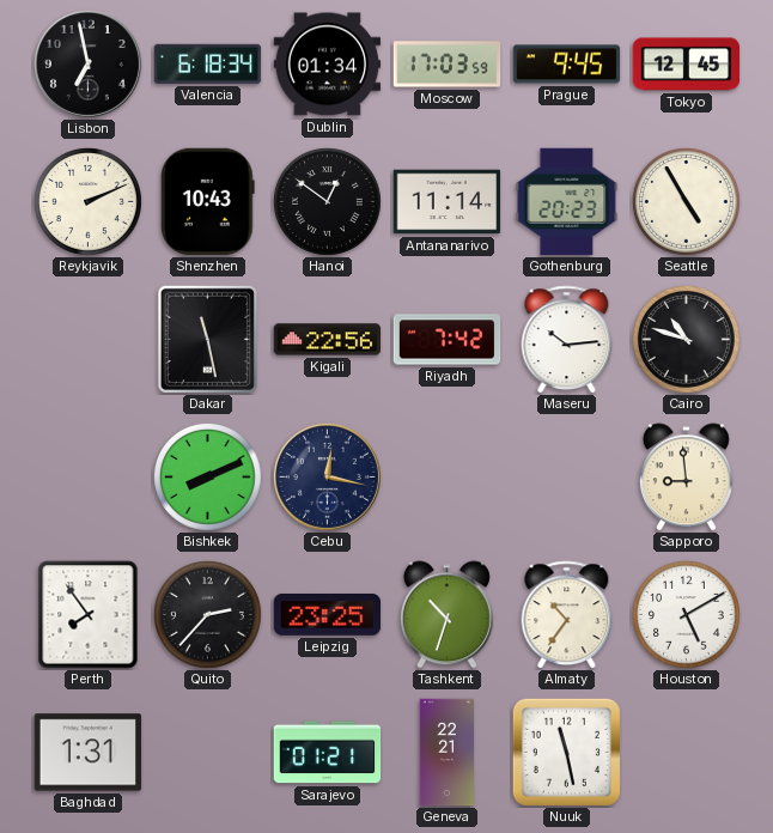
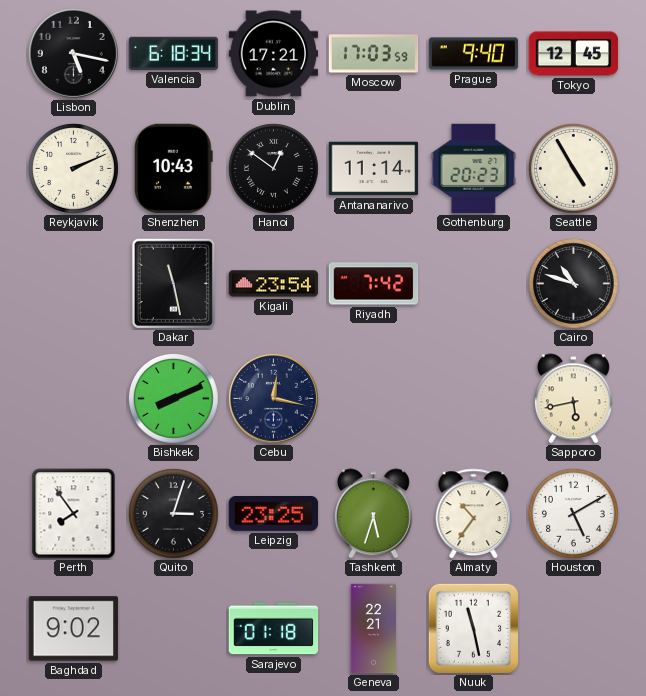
Lisbon: 6:58 -> 5:17 (73, 53)
Dublin: 01:34 -> 17:21 (274, 54)
Prague: 9:45 -> 9:40 (474, 54)
Kigali: 22:56 -> 23:54 (274, 284)
Maseru: 10:14 -> none (567, 340)
Sapporo: 8:59 -> 5:43 (573, 399)
Quito: 2:37 -> 3:03 (174, 514)
Tashkent: 10:33 -> 5:33 (373, 514)
Baghdad: 1:31 -> 9:02 (74, 629)
Sarajevo: 01:21 -> 01:18 (274, 629)
